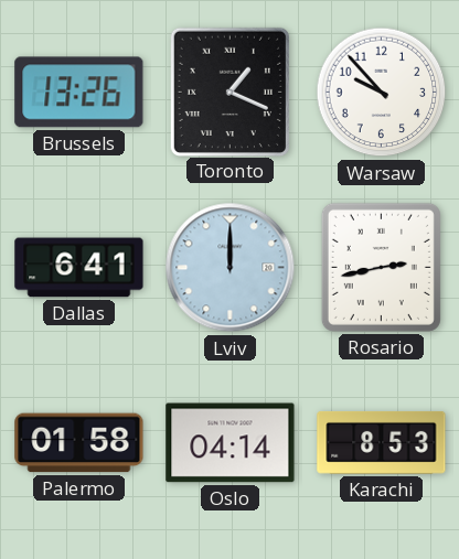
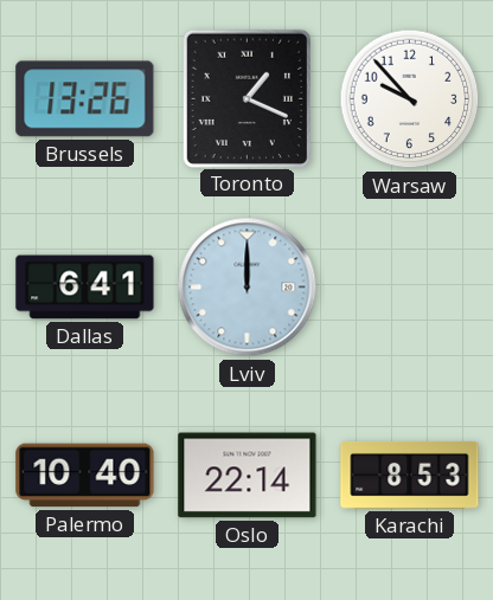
Rosario: 2:43 -> none (381, 267)
Palermo: 01:58 -> 10:40 (85, 476)
Oslo: 04:14 -> 22:14 (248, 476)
